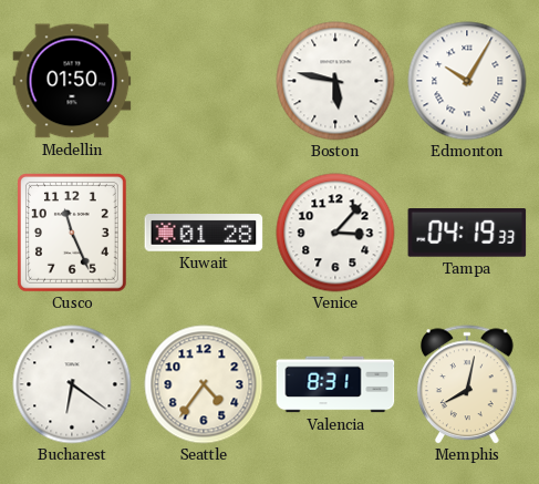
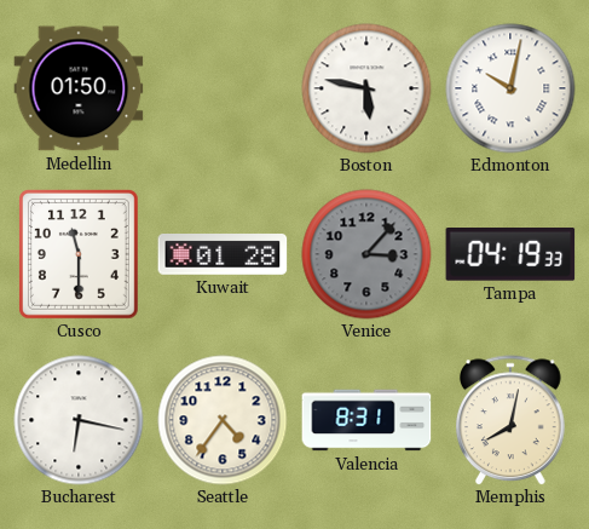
Edmonton: 10:05 -> 10:02 (510, 88)
Cusco: 11:26 -> 11:30 (79, 255)
Venice dial: white -> grey (366, 254)
Bucharest: 6:21 -> 6:17 (79, 420)
